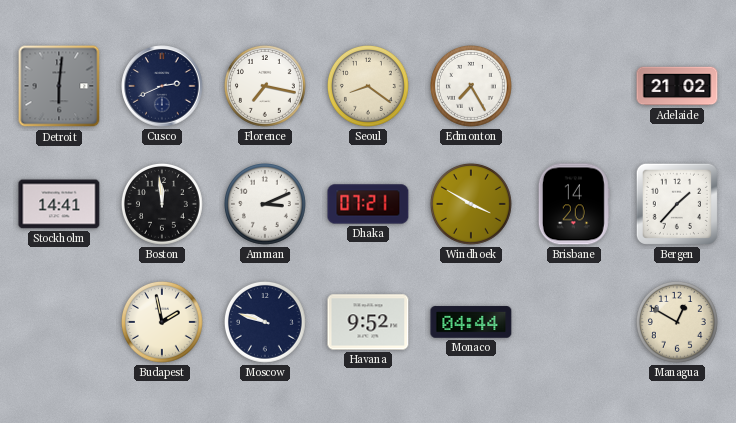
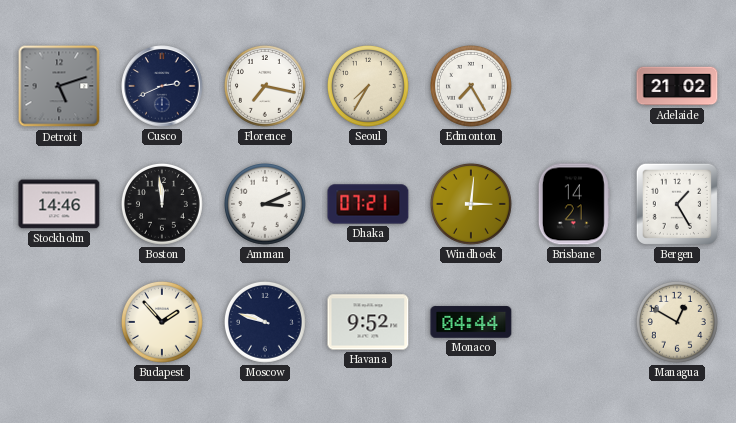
Detroit: 6:01 -> 5:12 (59, 86)
Seoul: 8:21 -> 7:35 (368, 86)
Stockholm: 14:41 -> 14:46 (59, 204)
Windhoek: 3:50 -> 3:01 (471, 204)
Brisbane: 14:20 -> 14:21 (574, 204)
Bergen: 1:37 -> 1:25 (677, 204)
Budapest: 1:58 -> 1:53 (162, 322)
